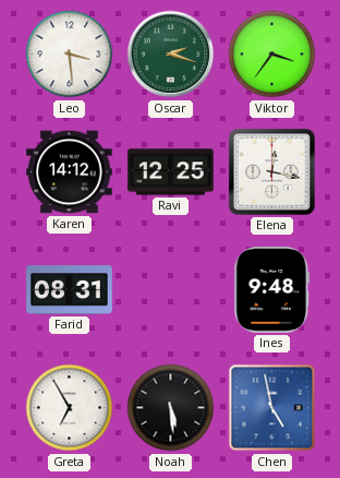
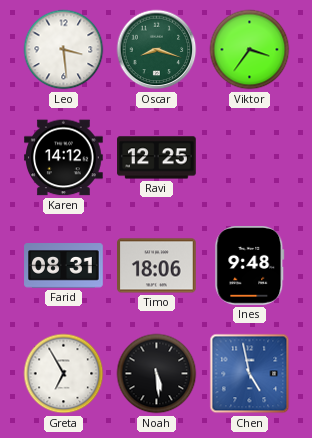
Oscar: 2:18 -> 8:18 (157, 50)
Elena: 12:17 -> none (272, 172)
Timo: none -> 18:06 (157, 266)
